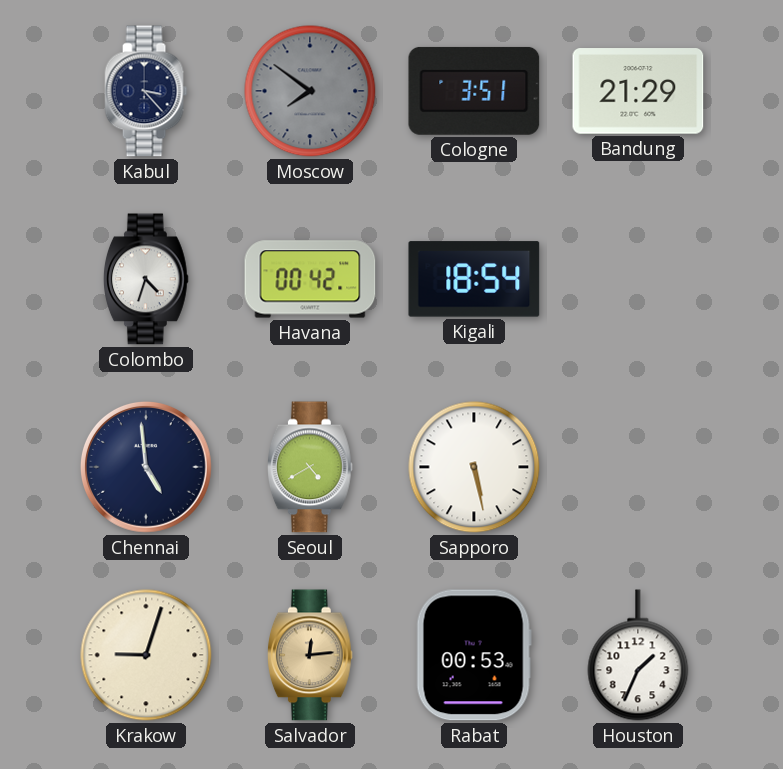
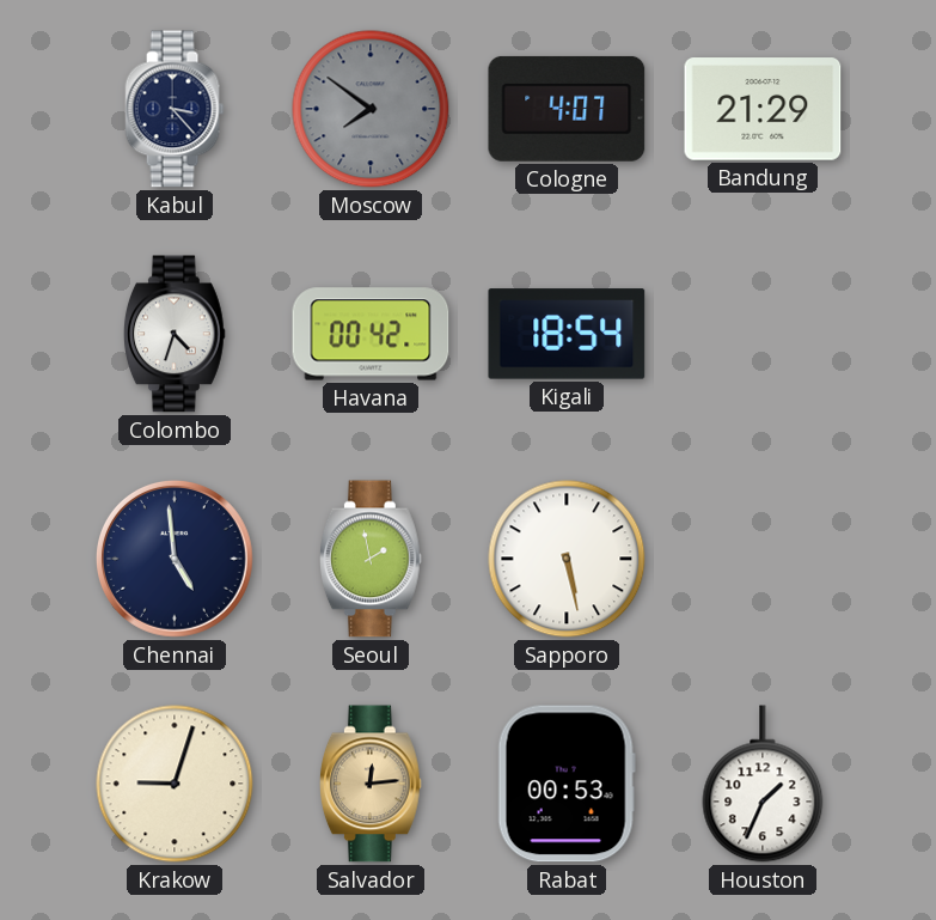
Cologne: 3:51 -> 4:07 (567, 109)
Seoul: 4:40 -> 1:58 (371, 559)
